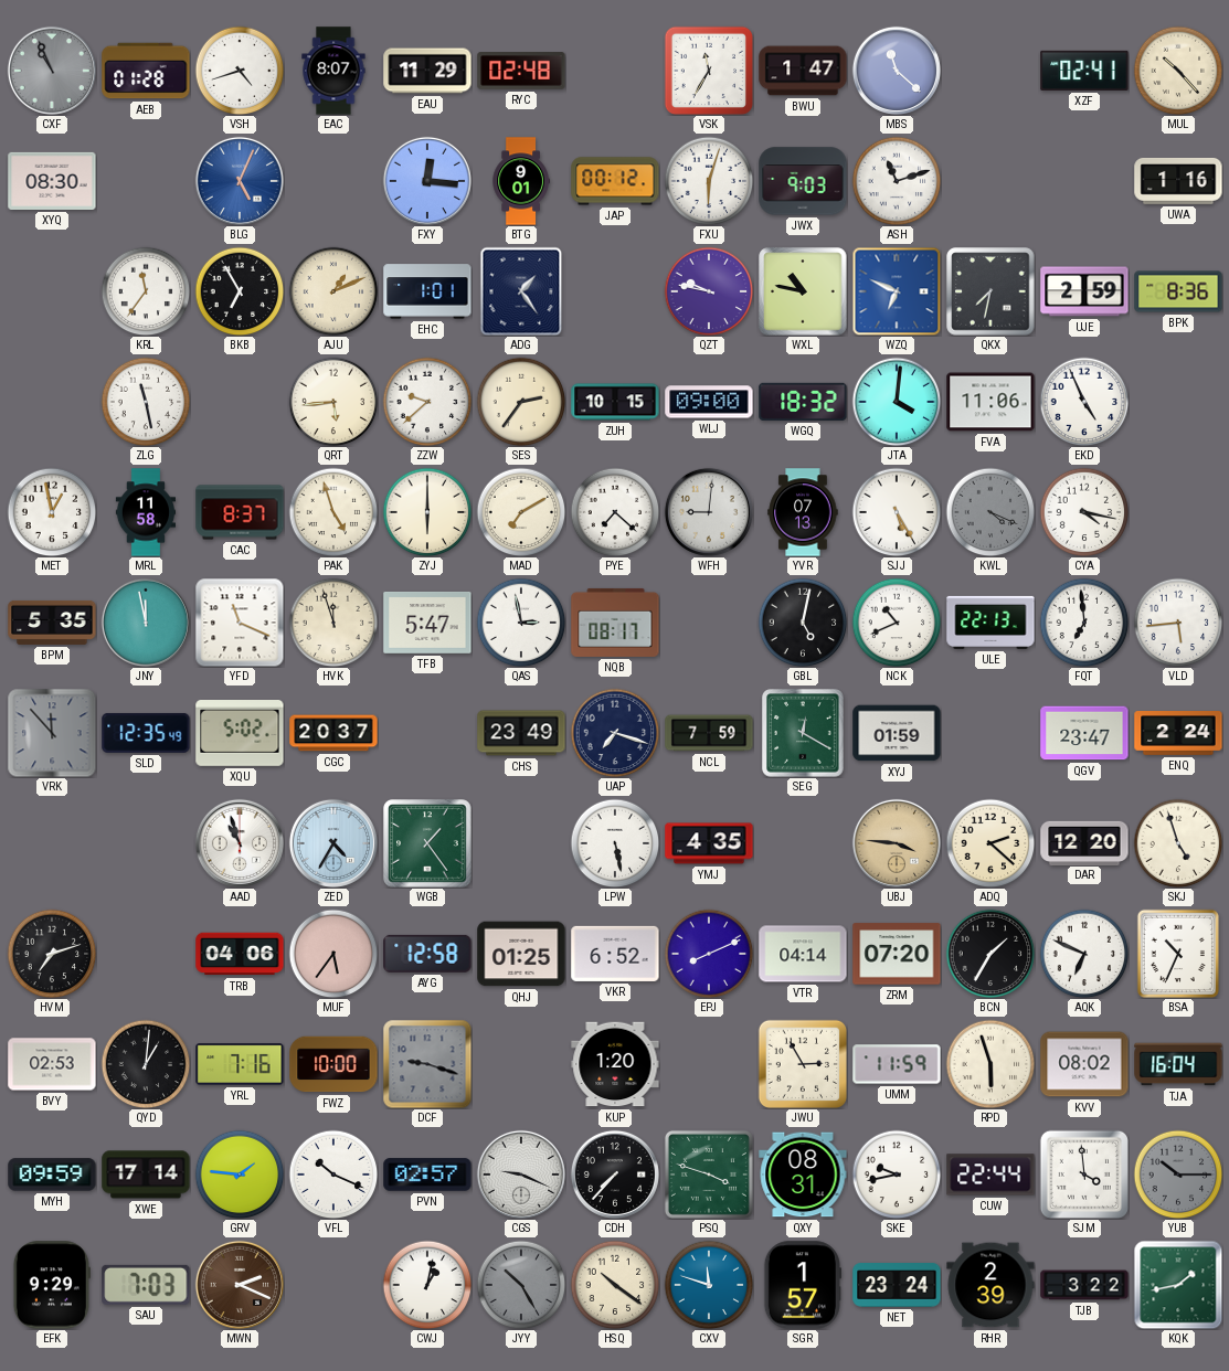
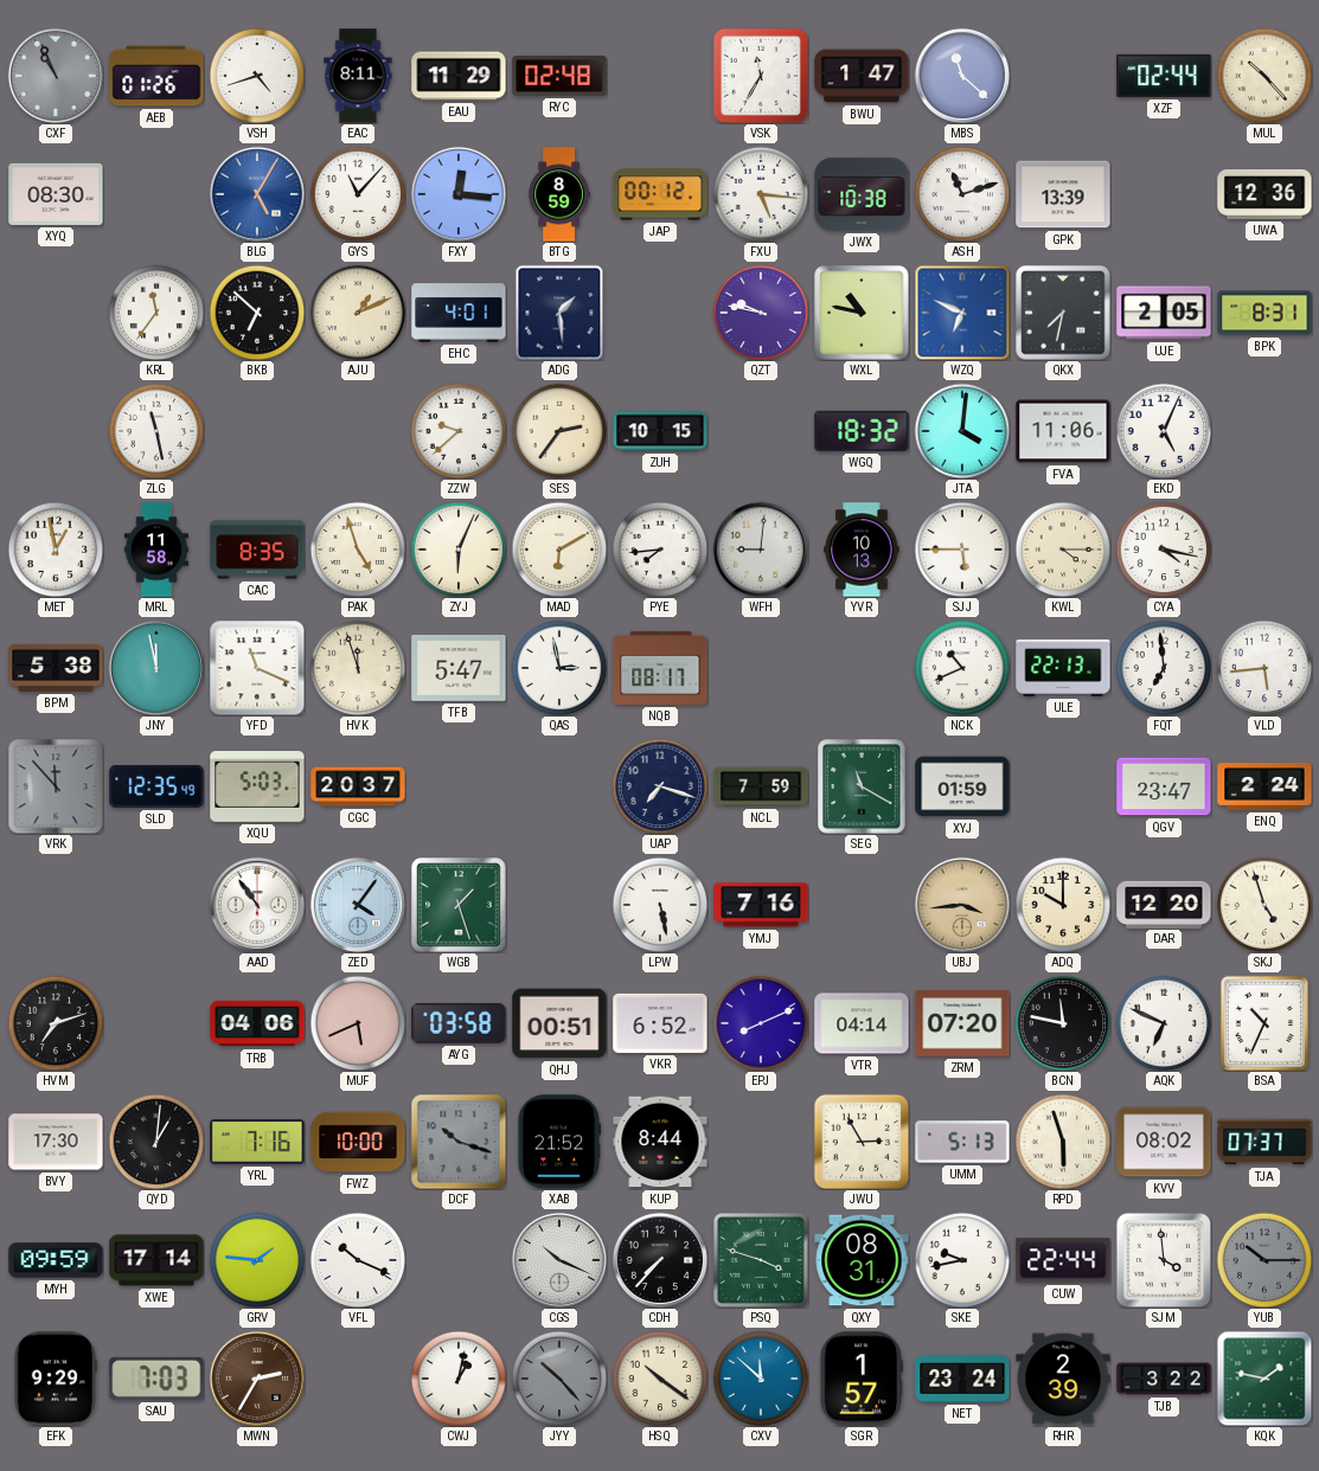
AEB: 01:28 -> 01:26 (156, 76)
EAC: 8:07 -> 8:11 (358, 76)
XZF: 02:41 -> 02:44 (1164, 76)
BLG: 5:04 -> 5:05 (257, 194)
GYS: none -> 11:07 (358, 194)
BTG: 9:01 -> 8:59 (559, 194)
FXU: 6:03 -> 5:16 (761, 194)
JWX: 9:03 -> 10:38 (862, 194)
GPK: none -> 13:39 (1063, 194)
UWA: 1:16 -> 12:36 (1264, 194)
BKB: 6:55 -> 6:52 (257, 313)
EHC: 1:01 -> 4:01 (459, 313)
ADG: 1:24 -> 1:29 (559, 313)
UJE: 2:59 -> 2:05 (1164, 313)
BPK: 8:36 -> 8:31 (1264, 313)
QRT: 5:44 -> none (333, 402)
WLJ: 09:00 -> none (709, 402)
EKD: 4:56 -> 5:04 (1164, 431)
CAC: 8:37 -> 8:35 (257, 550)
ZYJ: 6:00 -> 6:04 (459, 550)
MAD: 7:10 -> 6:10 (559, 550)
PYE: 7:22 -> 7:44 (660, 550)
YVR: 07:13 -> 10:13 (862, 550)
SJJ: 5:25 -> 5:45 (962, 550)
KWL: 4:19 -> 4:15 (1063, 550)
KWL dial: grey -> cream (1063, 550)
BPM: 5:35 -> 5:38 (56, 668)
GBL: 5:02 -> none (803, 623)
XQU: 5:02 -> 5:03 (257, 788)
CHS: 23:49 -> none (521, 733)
SEG: 12:20 -> 11:20 (862, 786)
AAD: 10:57 -> 10:54 (257, 905)
ZED: 4:35 -> 4:06 (358, 905)
WGB: 1:24 -> 1:27 (459, 905)
YMJ: 4:35 -> 7:16 (761, 905)
UBJ: 3:46 -> 3:44 (962, 905)
ADQ: 2:22 -> 10:00 (1063, 905)
MUF: 5:36 -> 5:41 (358, 1023)
AYG: 12:58 -> 03:58 (459, 1023)
QHJ: 01:25 -> 00:51 (559, 1023)
BCN: 1:35 -> 11:47 (1063, 1023)
BVY: 02:53 -> 17:30 (56, 1142)
DCF: 9:18 -> 10:18 (459, 1142)
XAB: none -> 21:52 (559, 1142)
KUP: 1:20 -> 8:44 (660, 1142)
UMM: 11:59 -> 5:13 (962, 1142)
TJA: 16:04 -> 07:37 (1264, 1142)
PVN: 02:57 -> none (427, 1175)
CGS: 9:19 -> 10:19 (559, 1260)
MWN: 2:19 -> 2:35 (257, 1379)
JYY: 10:25 -> 10:23 (559, 1379)
CXV: 11:48 -> 11:52 (761, 1379)
KQK: 1:43 -> 1:47 (1264, 1379)
